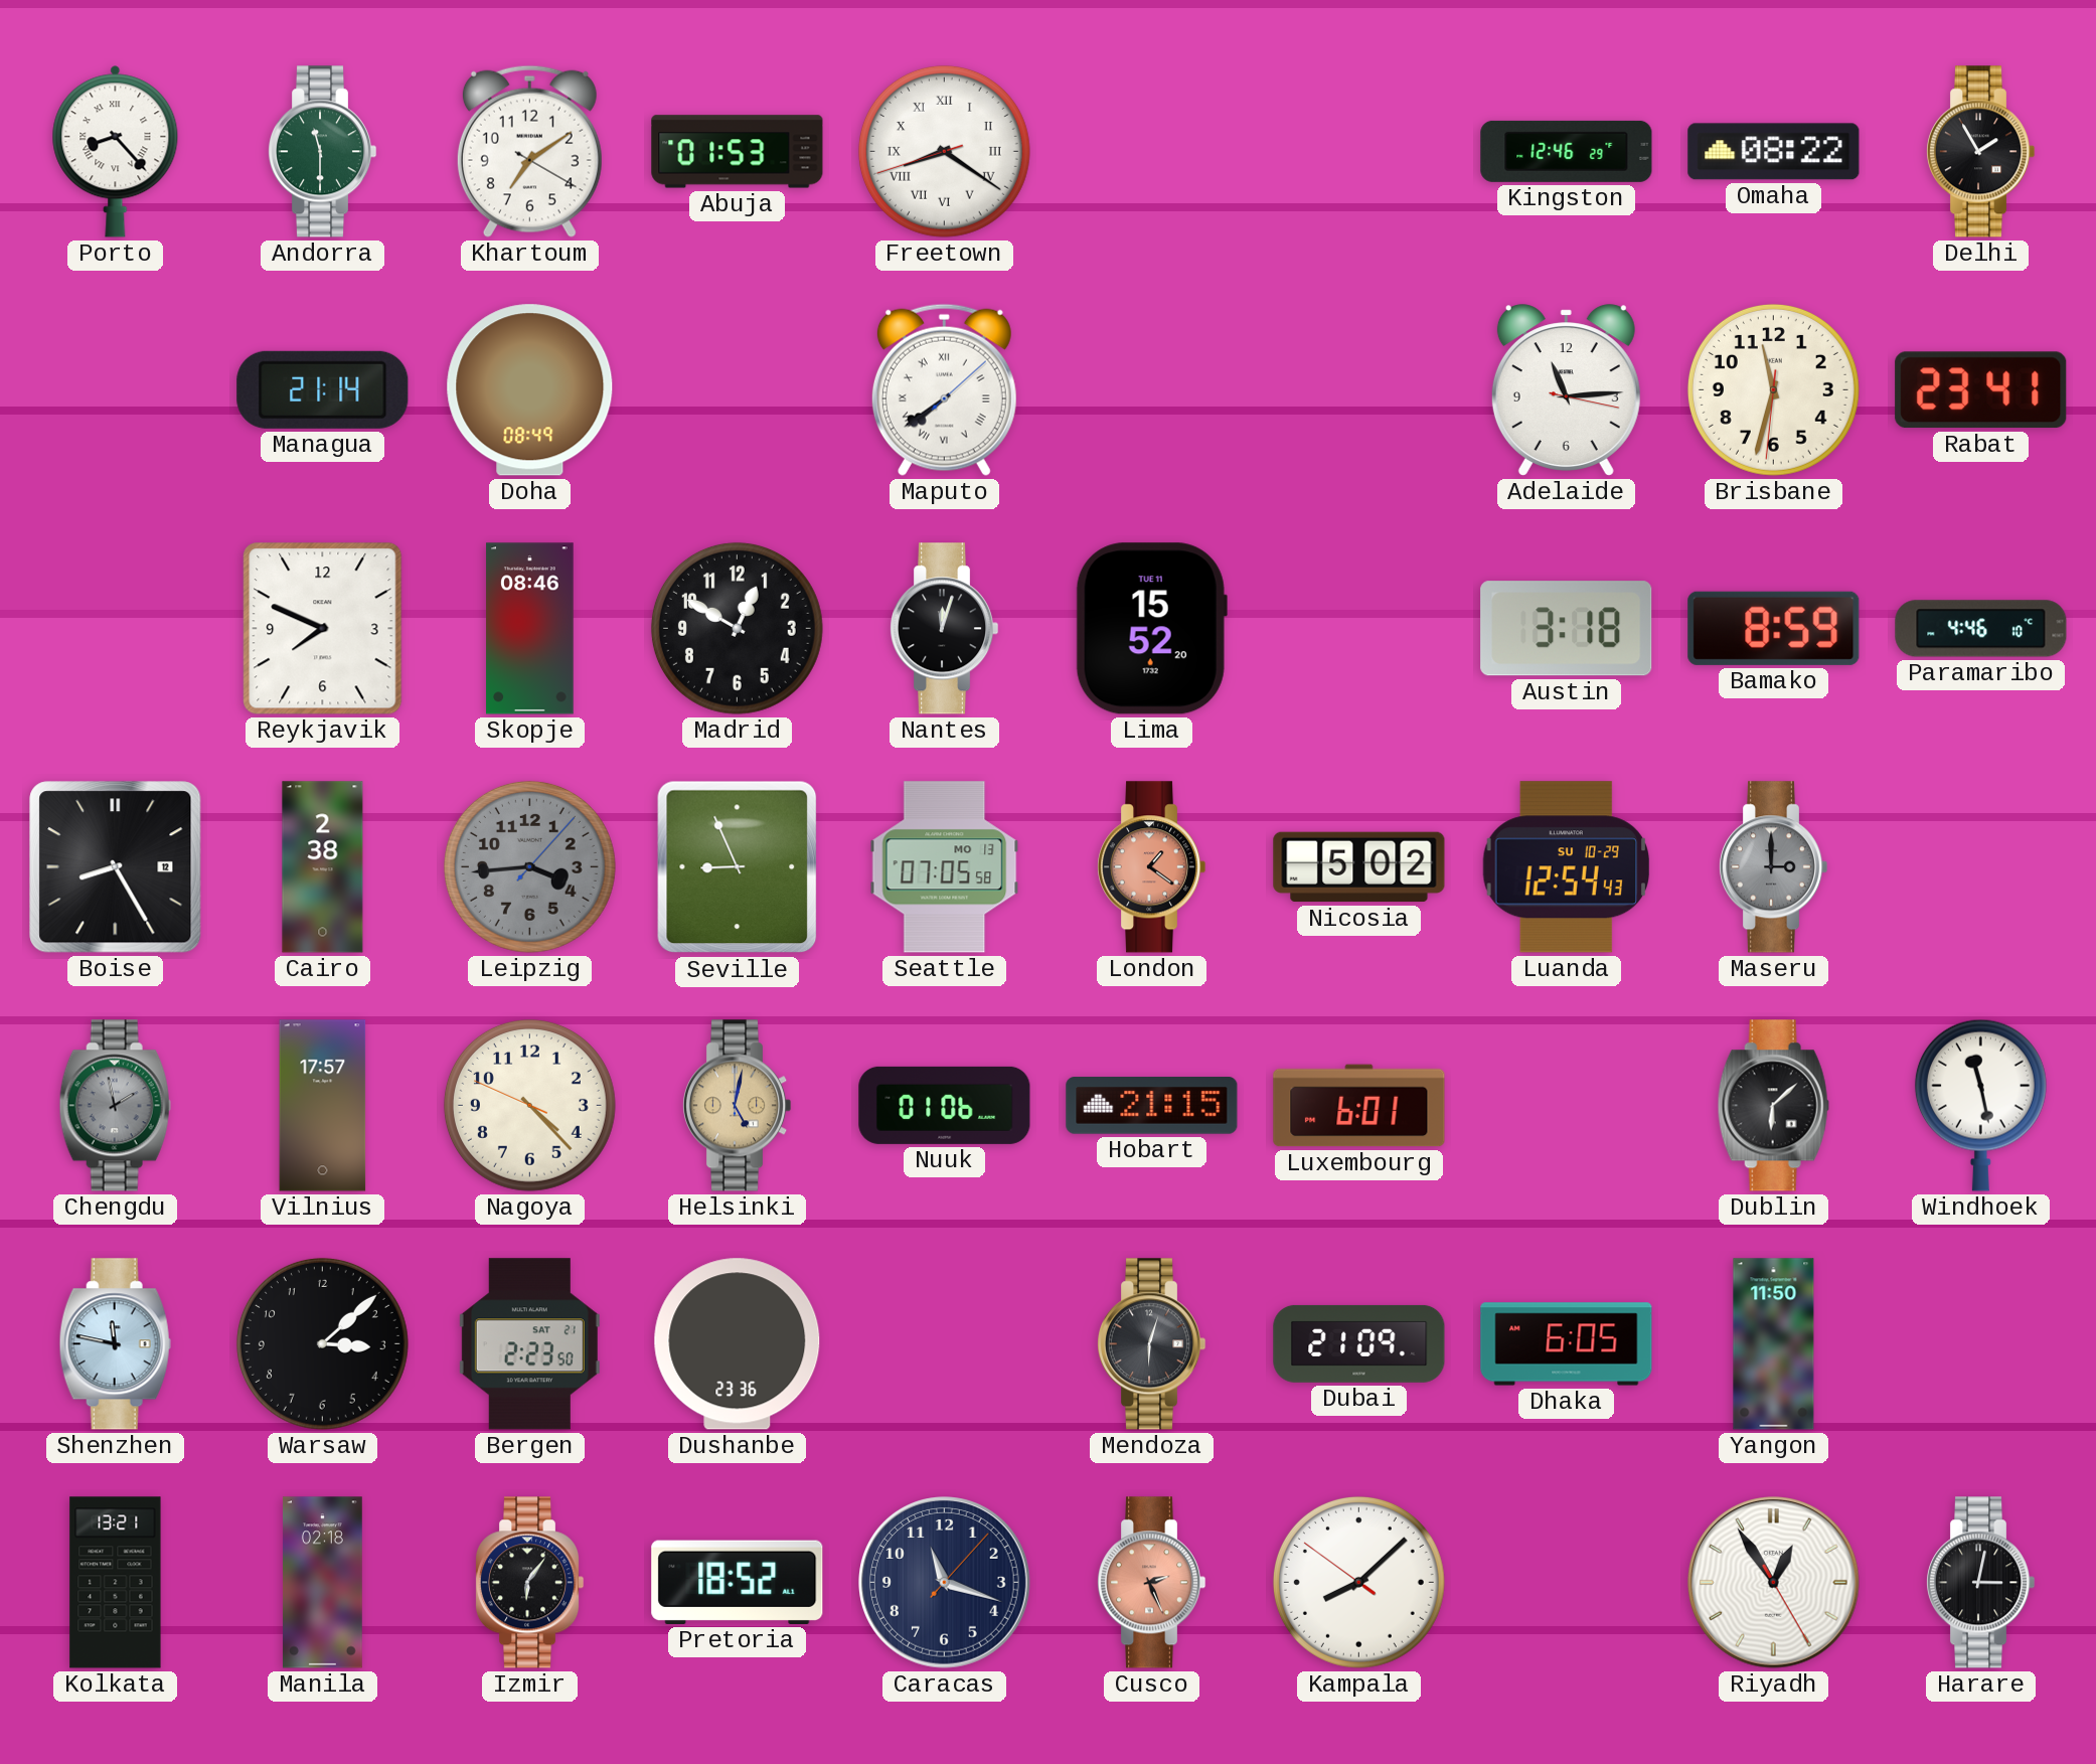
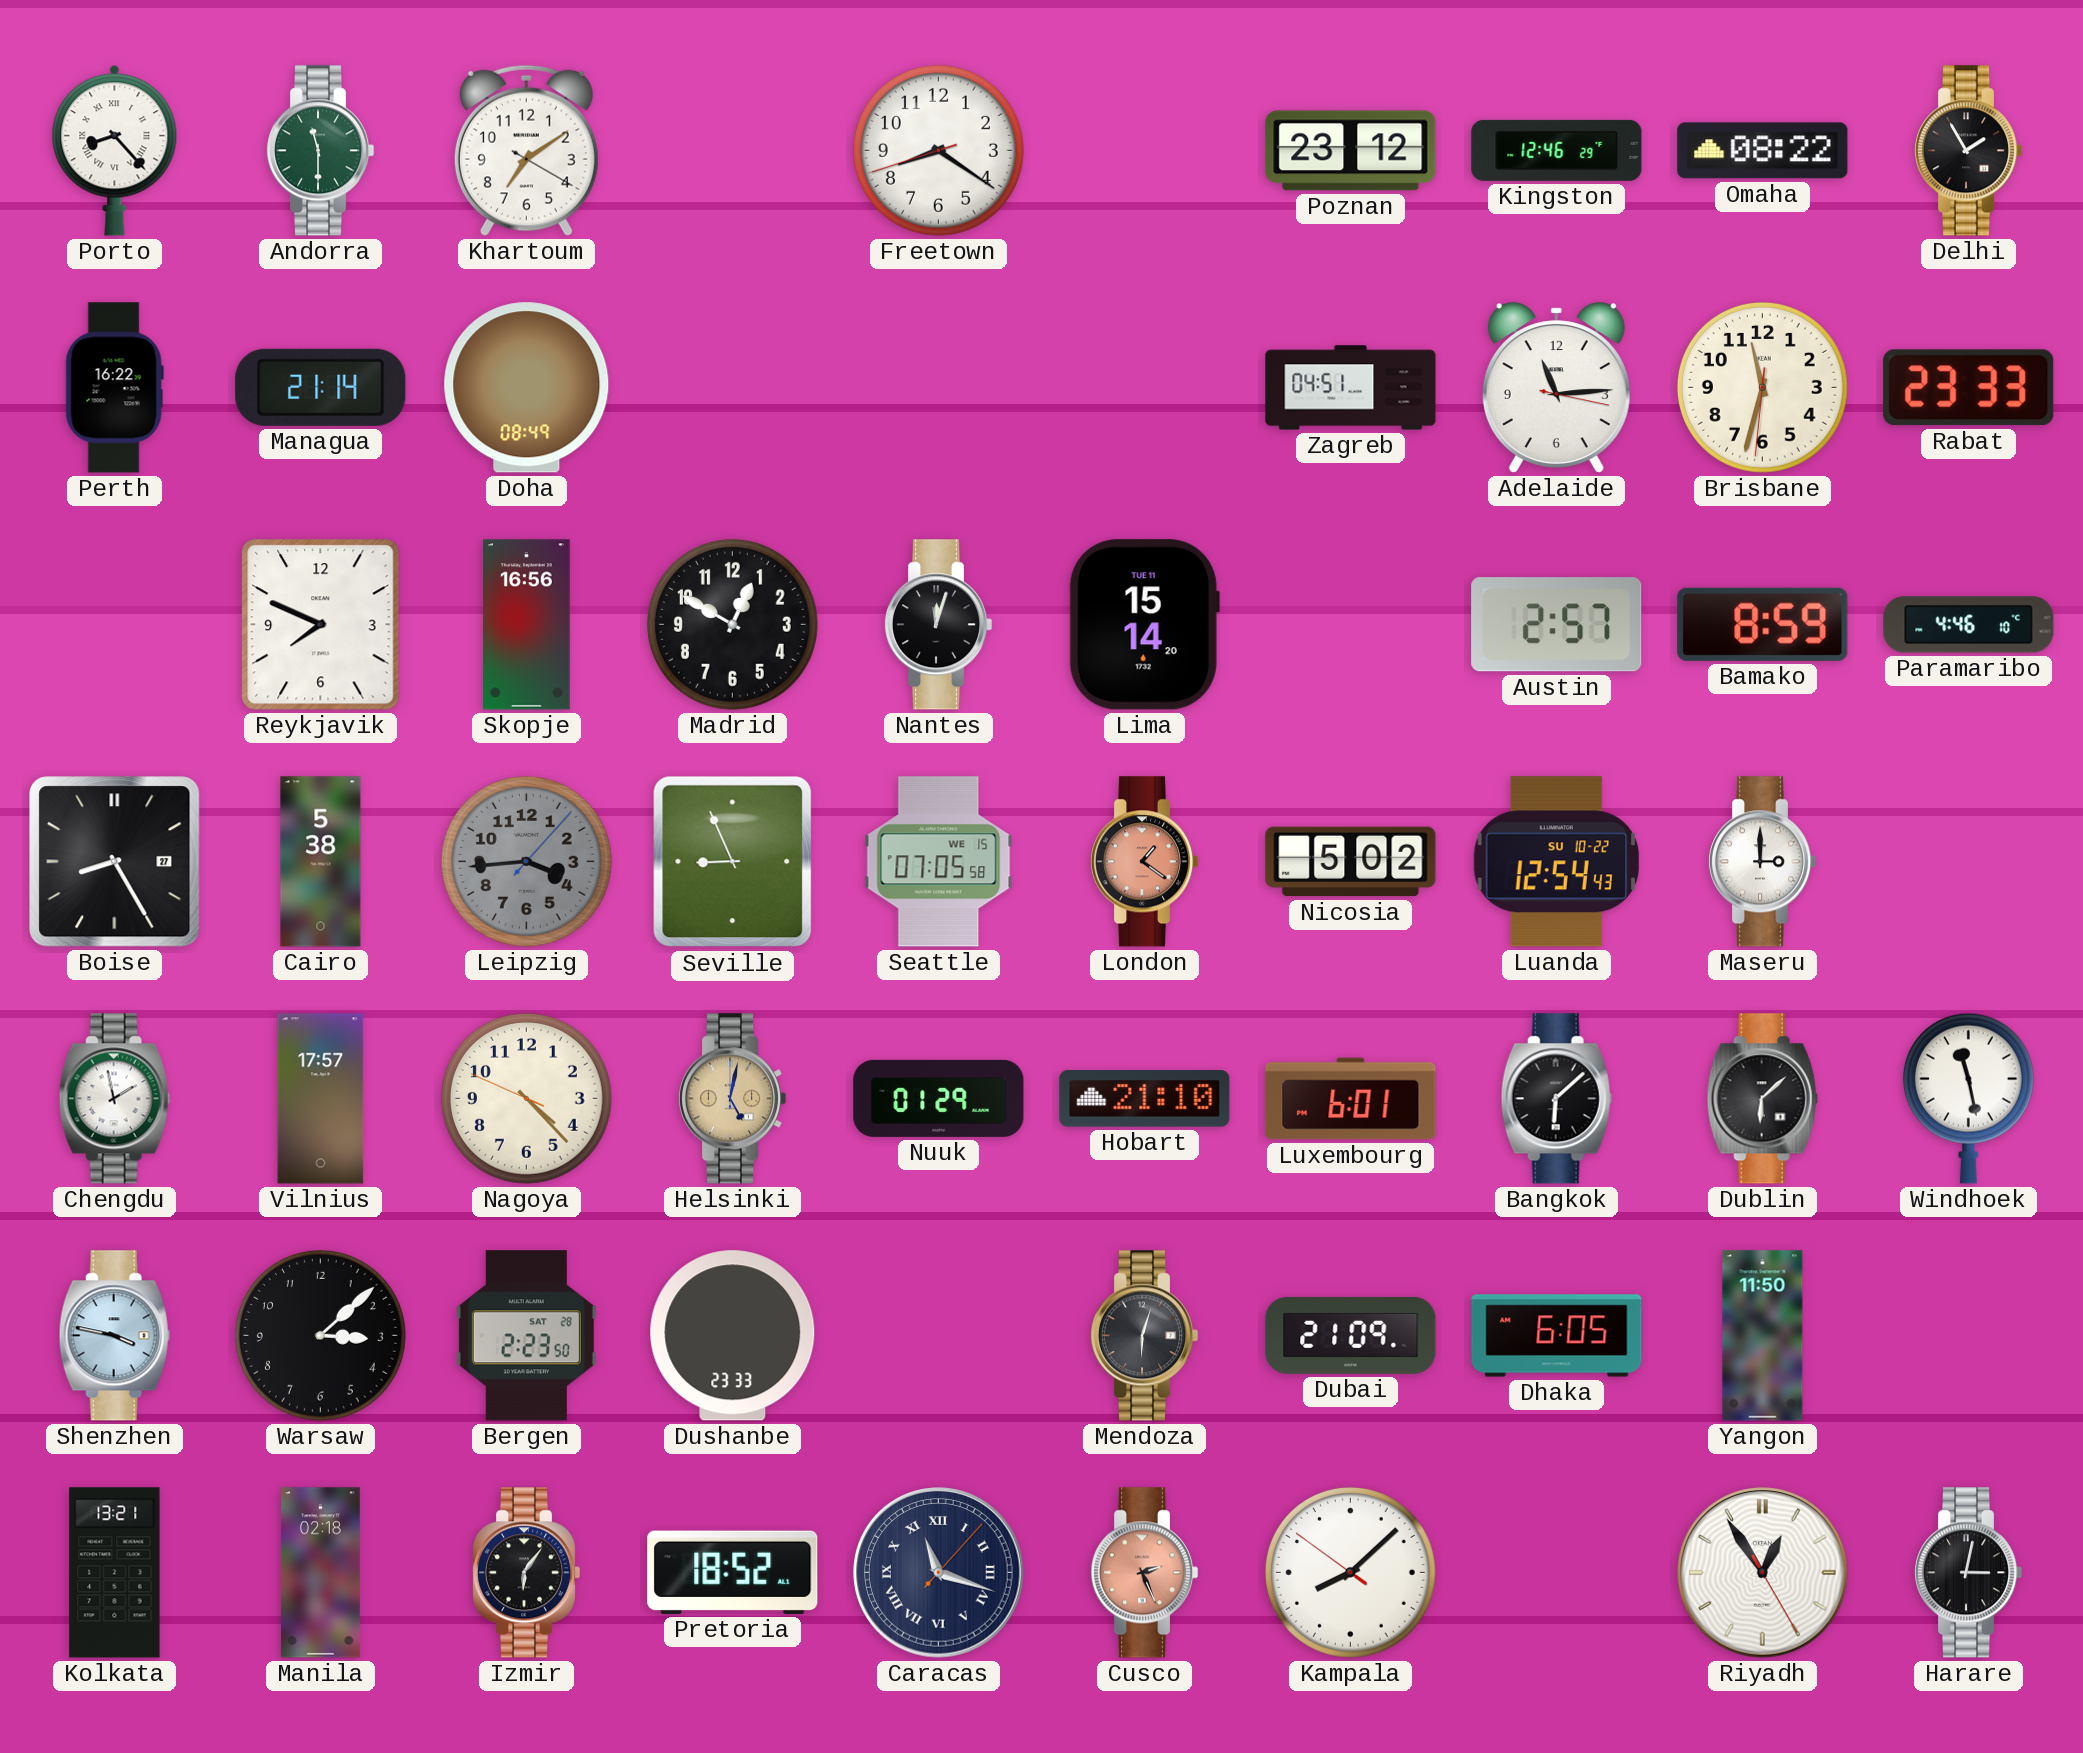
Abuja: 01:53 -> none (738, 152)
Freetown numerals: Roman -> Arabic (938, 150)
Poznan: none -> 23:12 (1351, 151)
Perth: none -> 16:22 (114, 388)
Maputo: 7:39 -> none (944, 389)
Zagreb: none -> 04:51 (1351, 388)
Rabat: 23:41 -> 23:33 (1969, 388)
Skopje: 08:46 -> 16:56 (527, 625)
Lima: 15:52 -> 15:14 (1144, 625)
Austin: 3:18 -> 2:57 (1557, 625)
Boise date: 12 -> 27 (115, 862)
Cairo: 2:38 -> 5:38 (321, 862)
Seattle date: MO 13 -> WE 15 (939, 862)
Luanda date: SU 10-29 -> SU 10-22 (1556, 862)
Maseru dial: grey -> white (1762, 862)
Chengdu dial: grey -> white (114, 1099)
Nuuk: 01:06 -> 01:29 (939, 1098)
Hobart: 21:15 -> 21:10 (1145, 1099)
Bangkok: none -> 6:08 (1556, 1099)
Shenzhen: 11:47 -> 3:47 (114, 1336)
Bergen date: SAT 21 -> SAT 28 (526, 1336)
Dushanbe: 23:36 -> 23:33 (733, 1336)
Caracas numerals: Arabic -> Roman (939, 1573)
